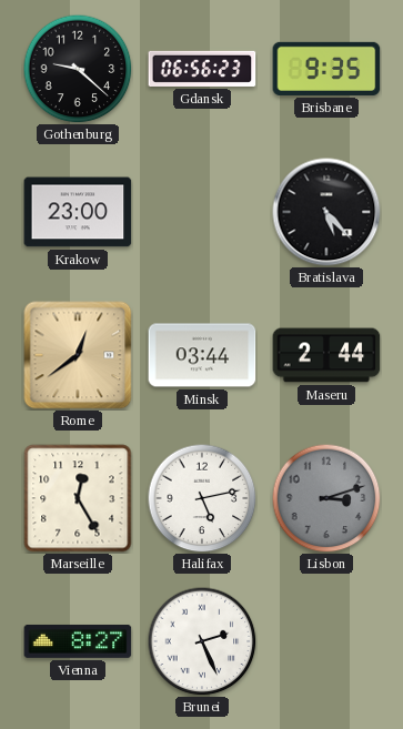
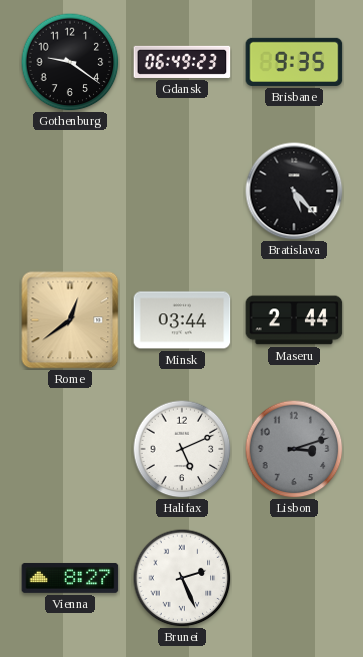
Gothenburg: 9:22 -> 9:21 (70, 62)
Gdansk: 06:56 -> 06:49 (182, 62)
Krakow: 23:00 -> none (78, 212)
Marseille: 12:25 -> none (78, 498)
Halifax: 5:13 -> 5:11 (182, 449)
